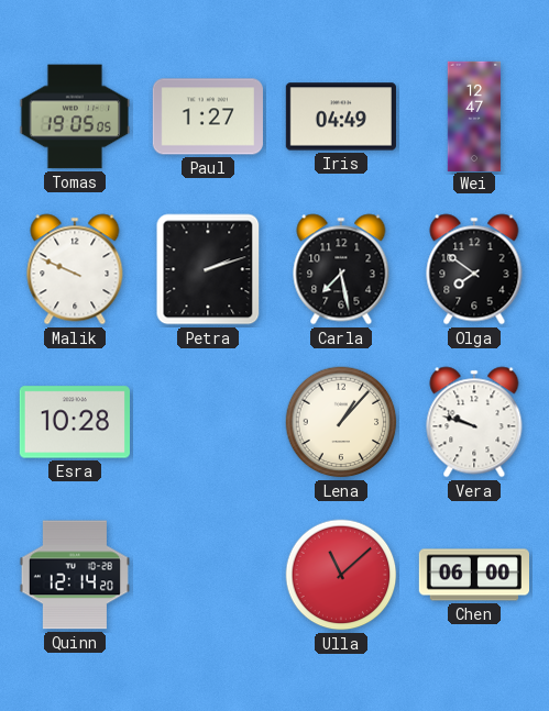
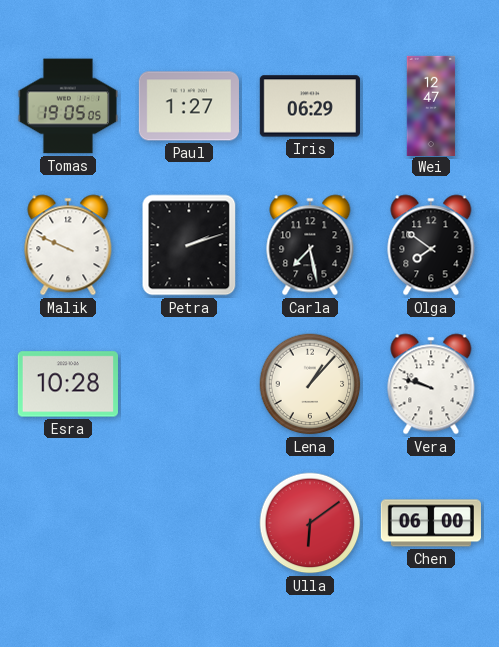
Iris: 04:49 -> 06:29 (310, 106)
Quinn: 12:14 -> none (75, 575)
Ulla: 11:08 -> 6:09 (310, 523)
